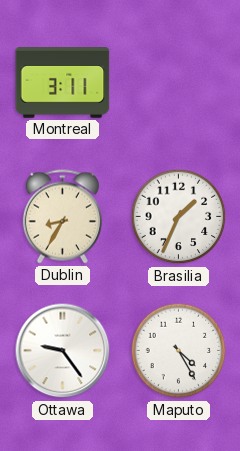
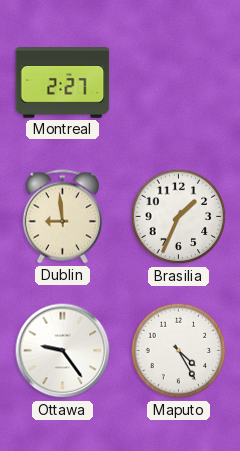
Montreal: 3:11 -> 2:27 (63, 83)
Dublin: 8:35 -> 8:59 (62, 217)
